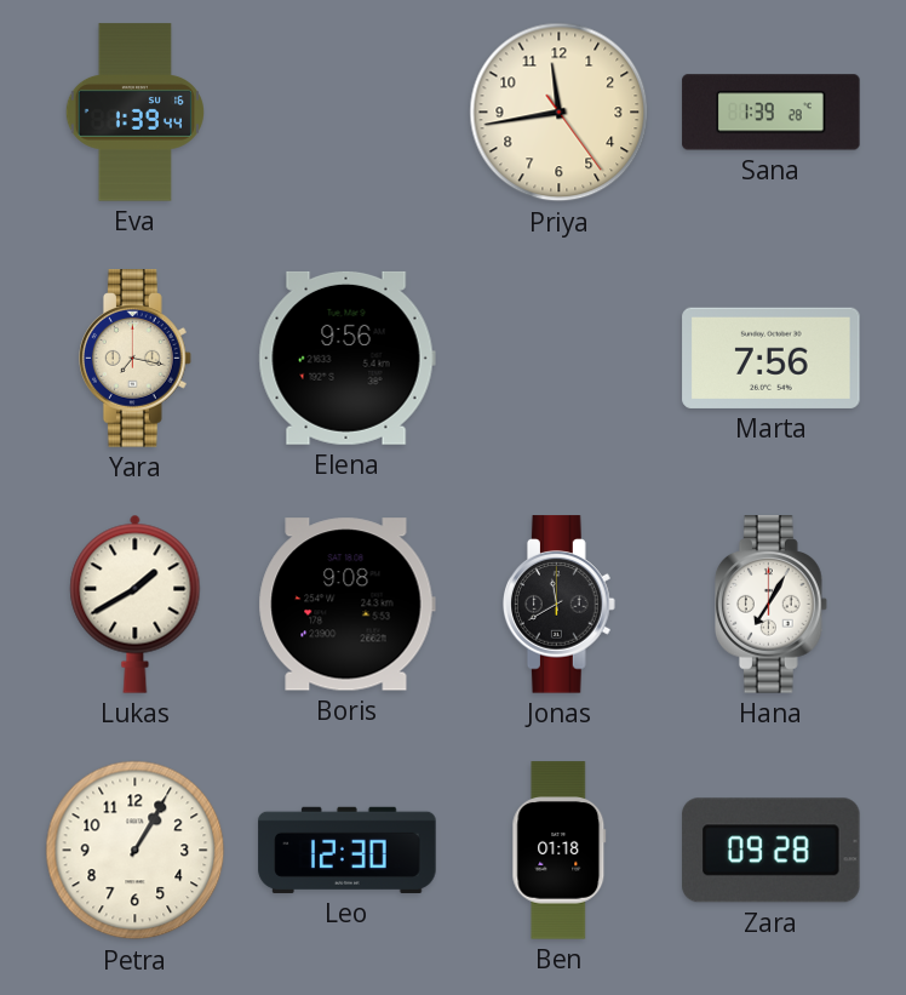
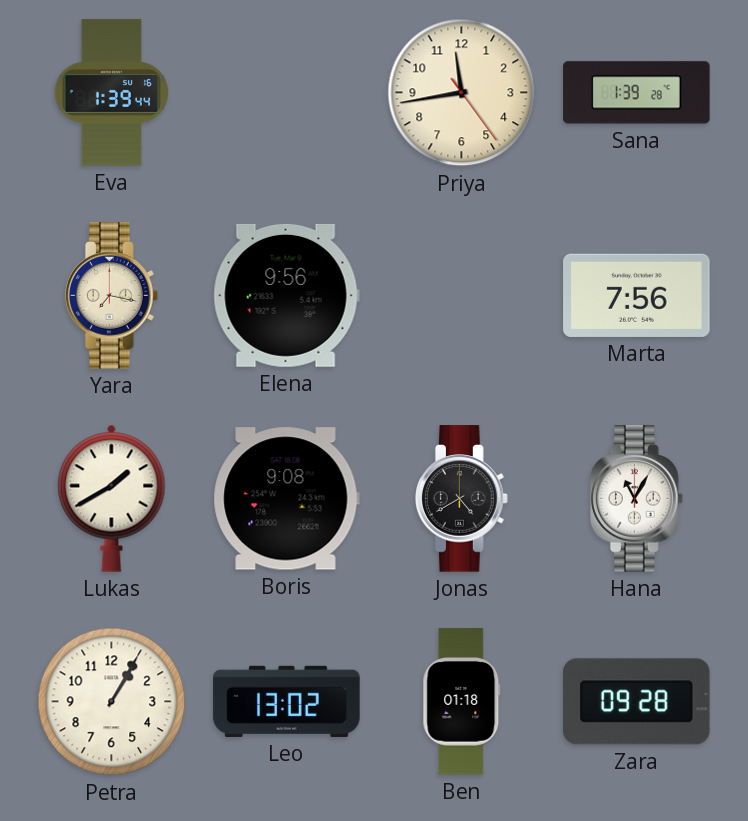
Jonas: 11:40 -> 4:40 (462, 499)
Hana: 7:05 -> 11:05 (637, 499)
Leo: 12:30 -> 13:02 (287, 701)
